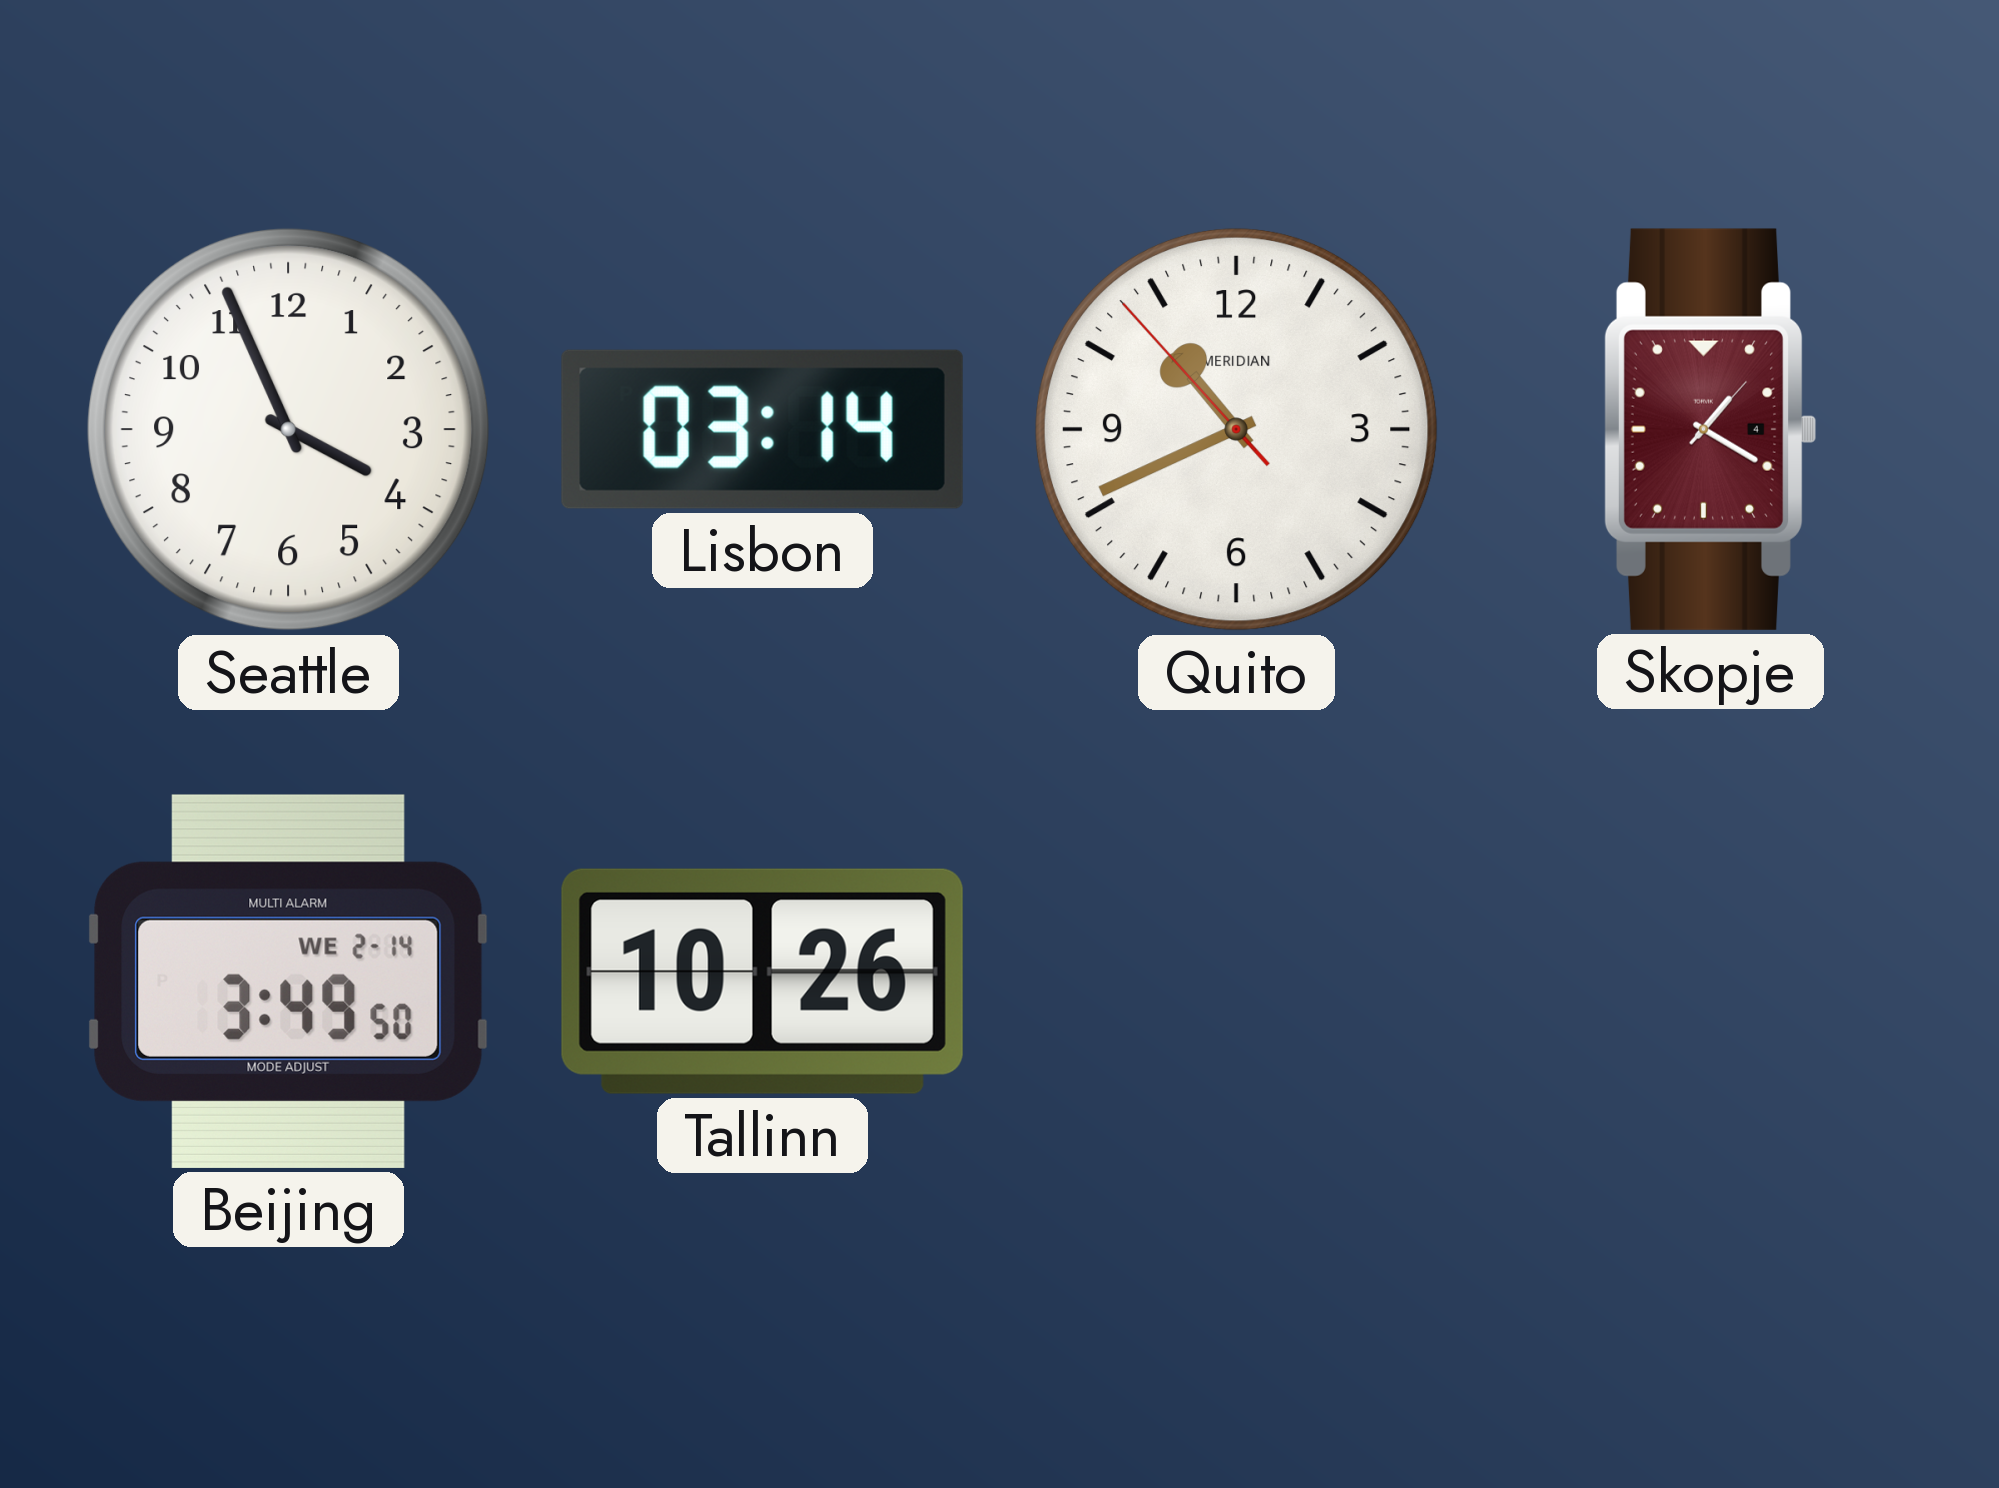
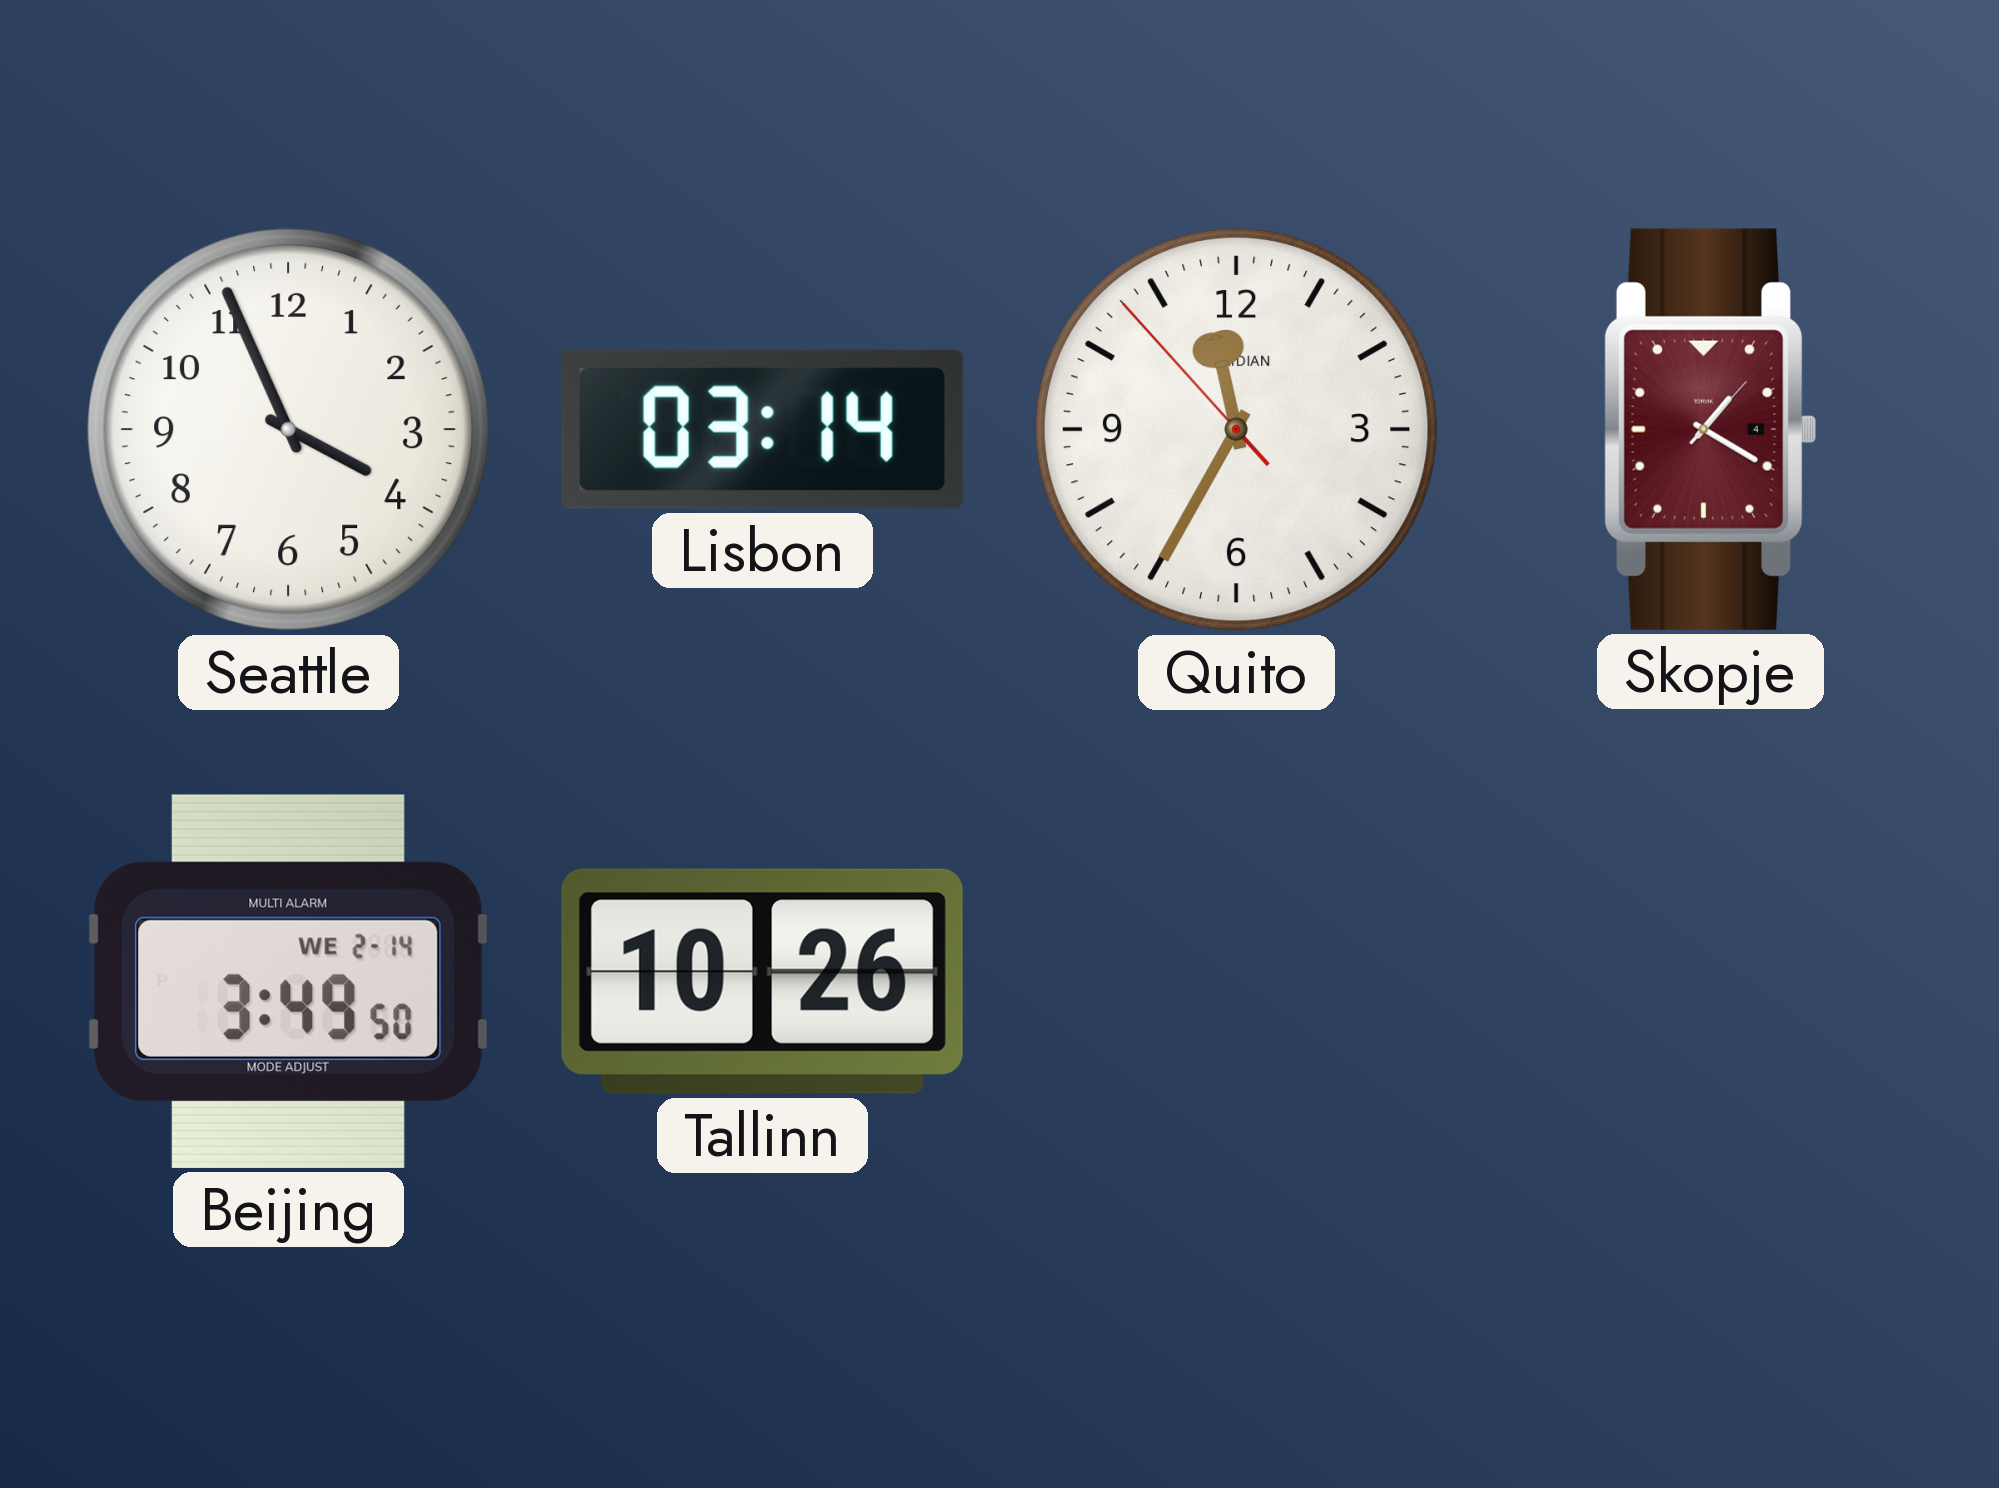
Quito: 10:40 -> 11:34 (1236, 429)
